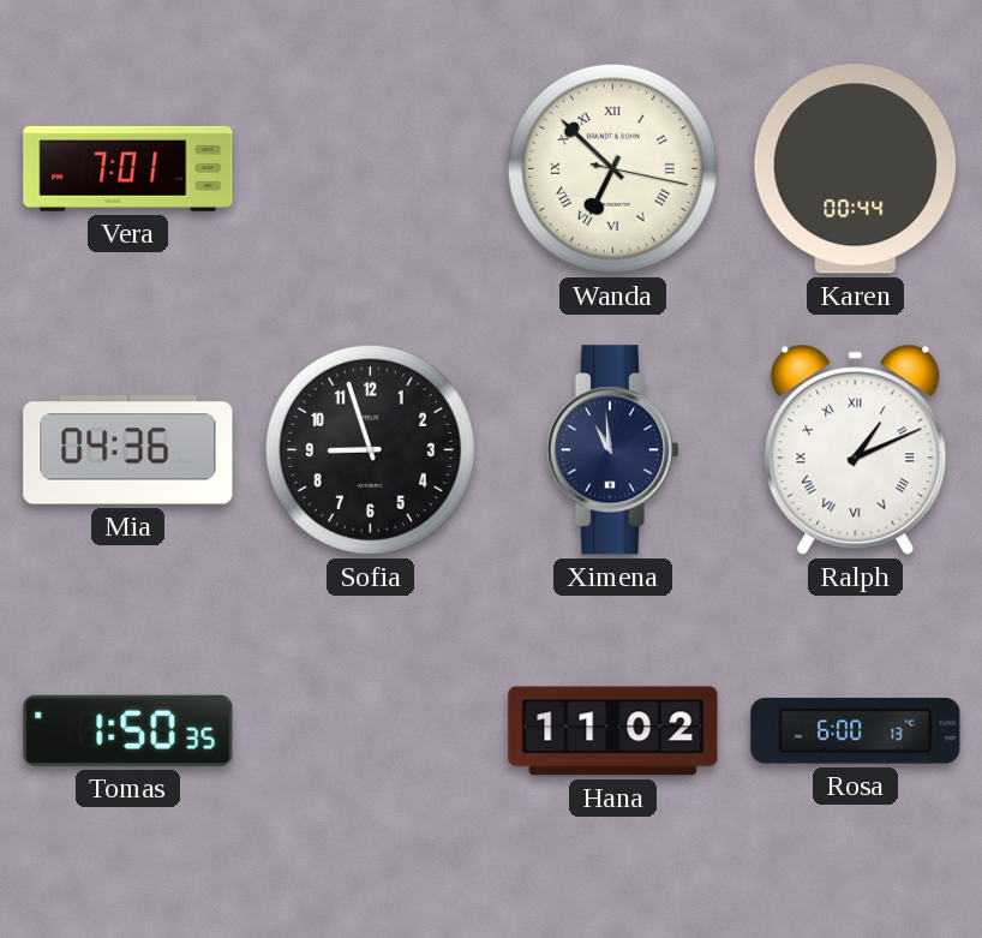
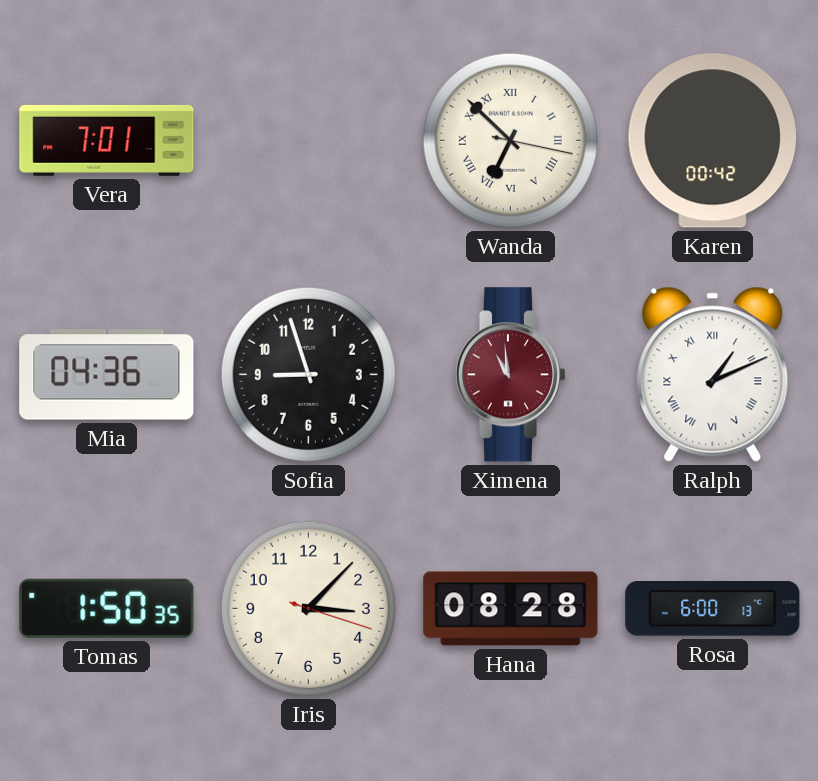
Karen: 00:44 -> 00:42 (713, 141)
Ximena dial: navy -> burgundy (511, 375)
Iris: none -> 3:07 (308, 608)
Hana: 11:02 -> 08:28 (511, 609)
